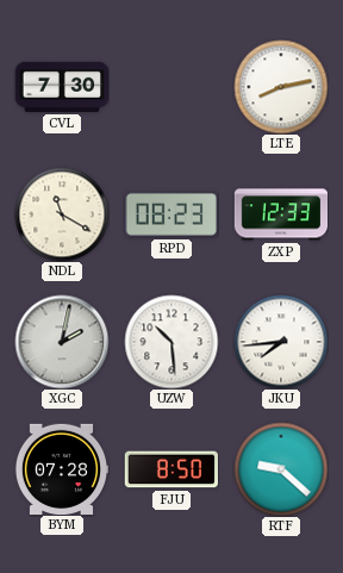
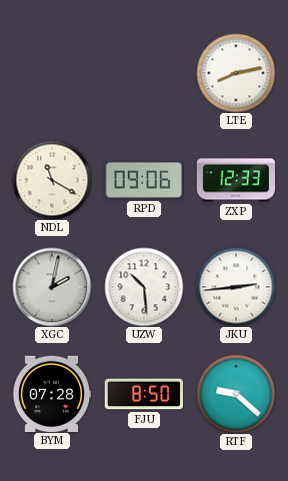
CVL: 7:30 -> none (62, 87)
RPD: 08:23 -> 09:06 (144, 180)
JKU: 7:44 -> 2:44 (236, 287)
